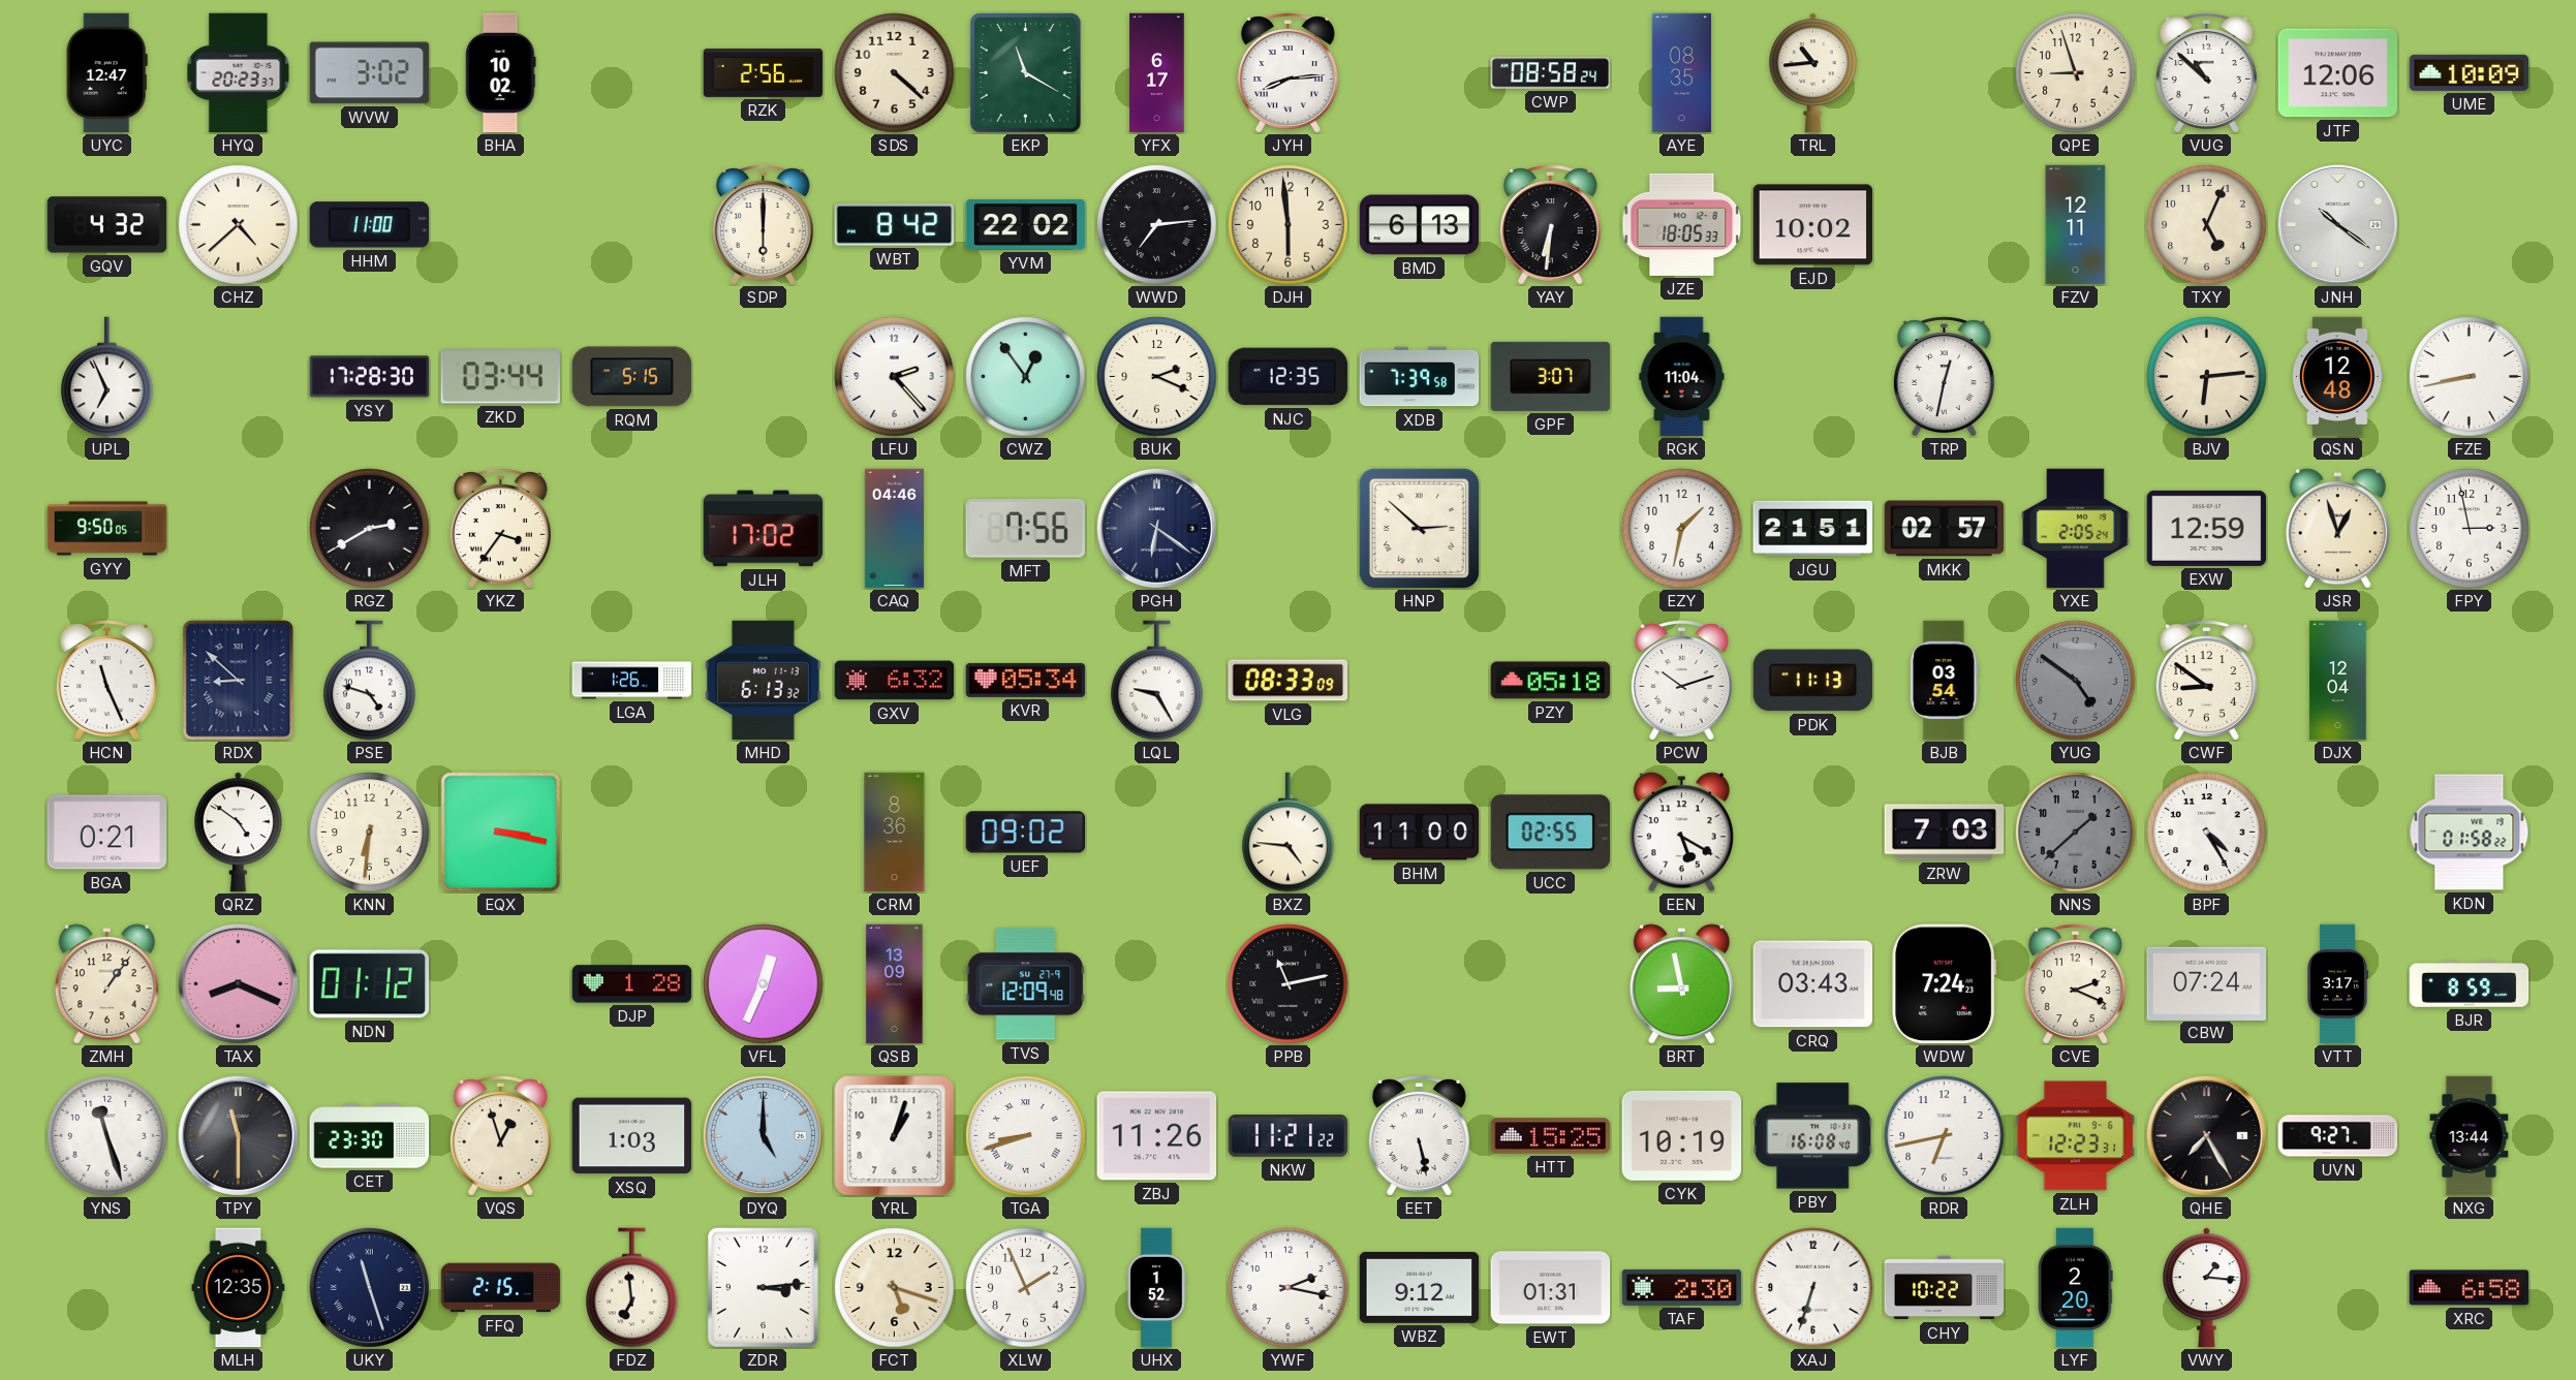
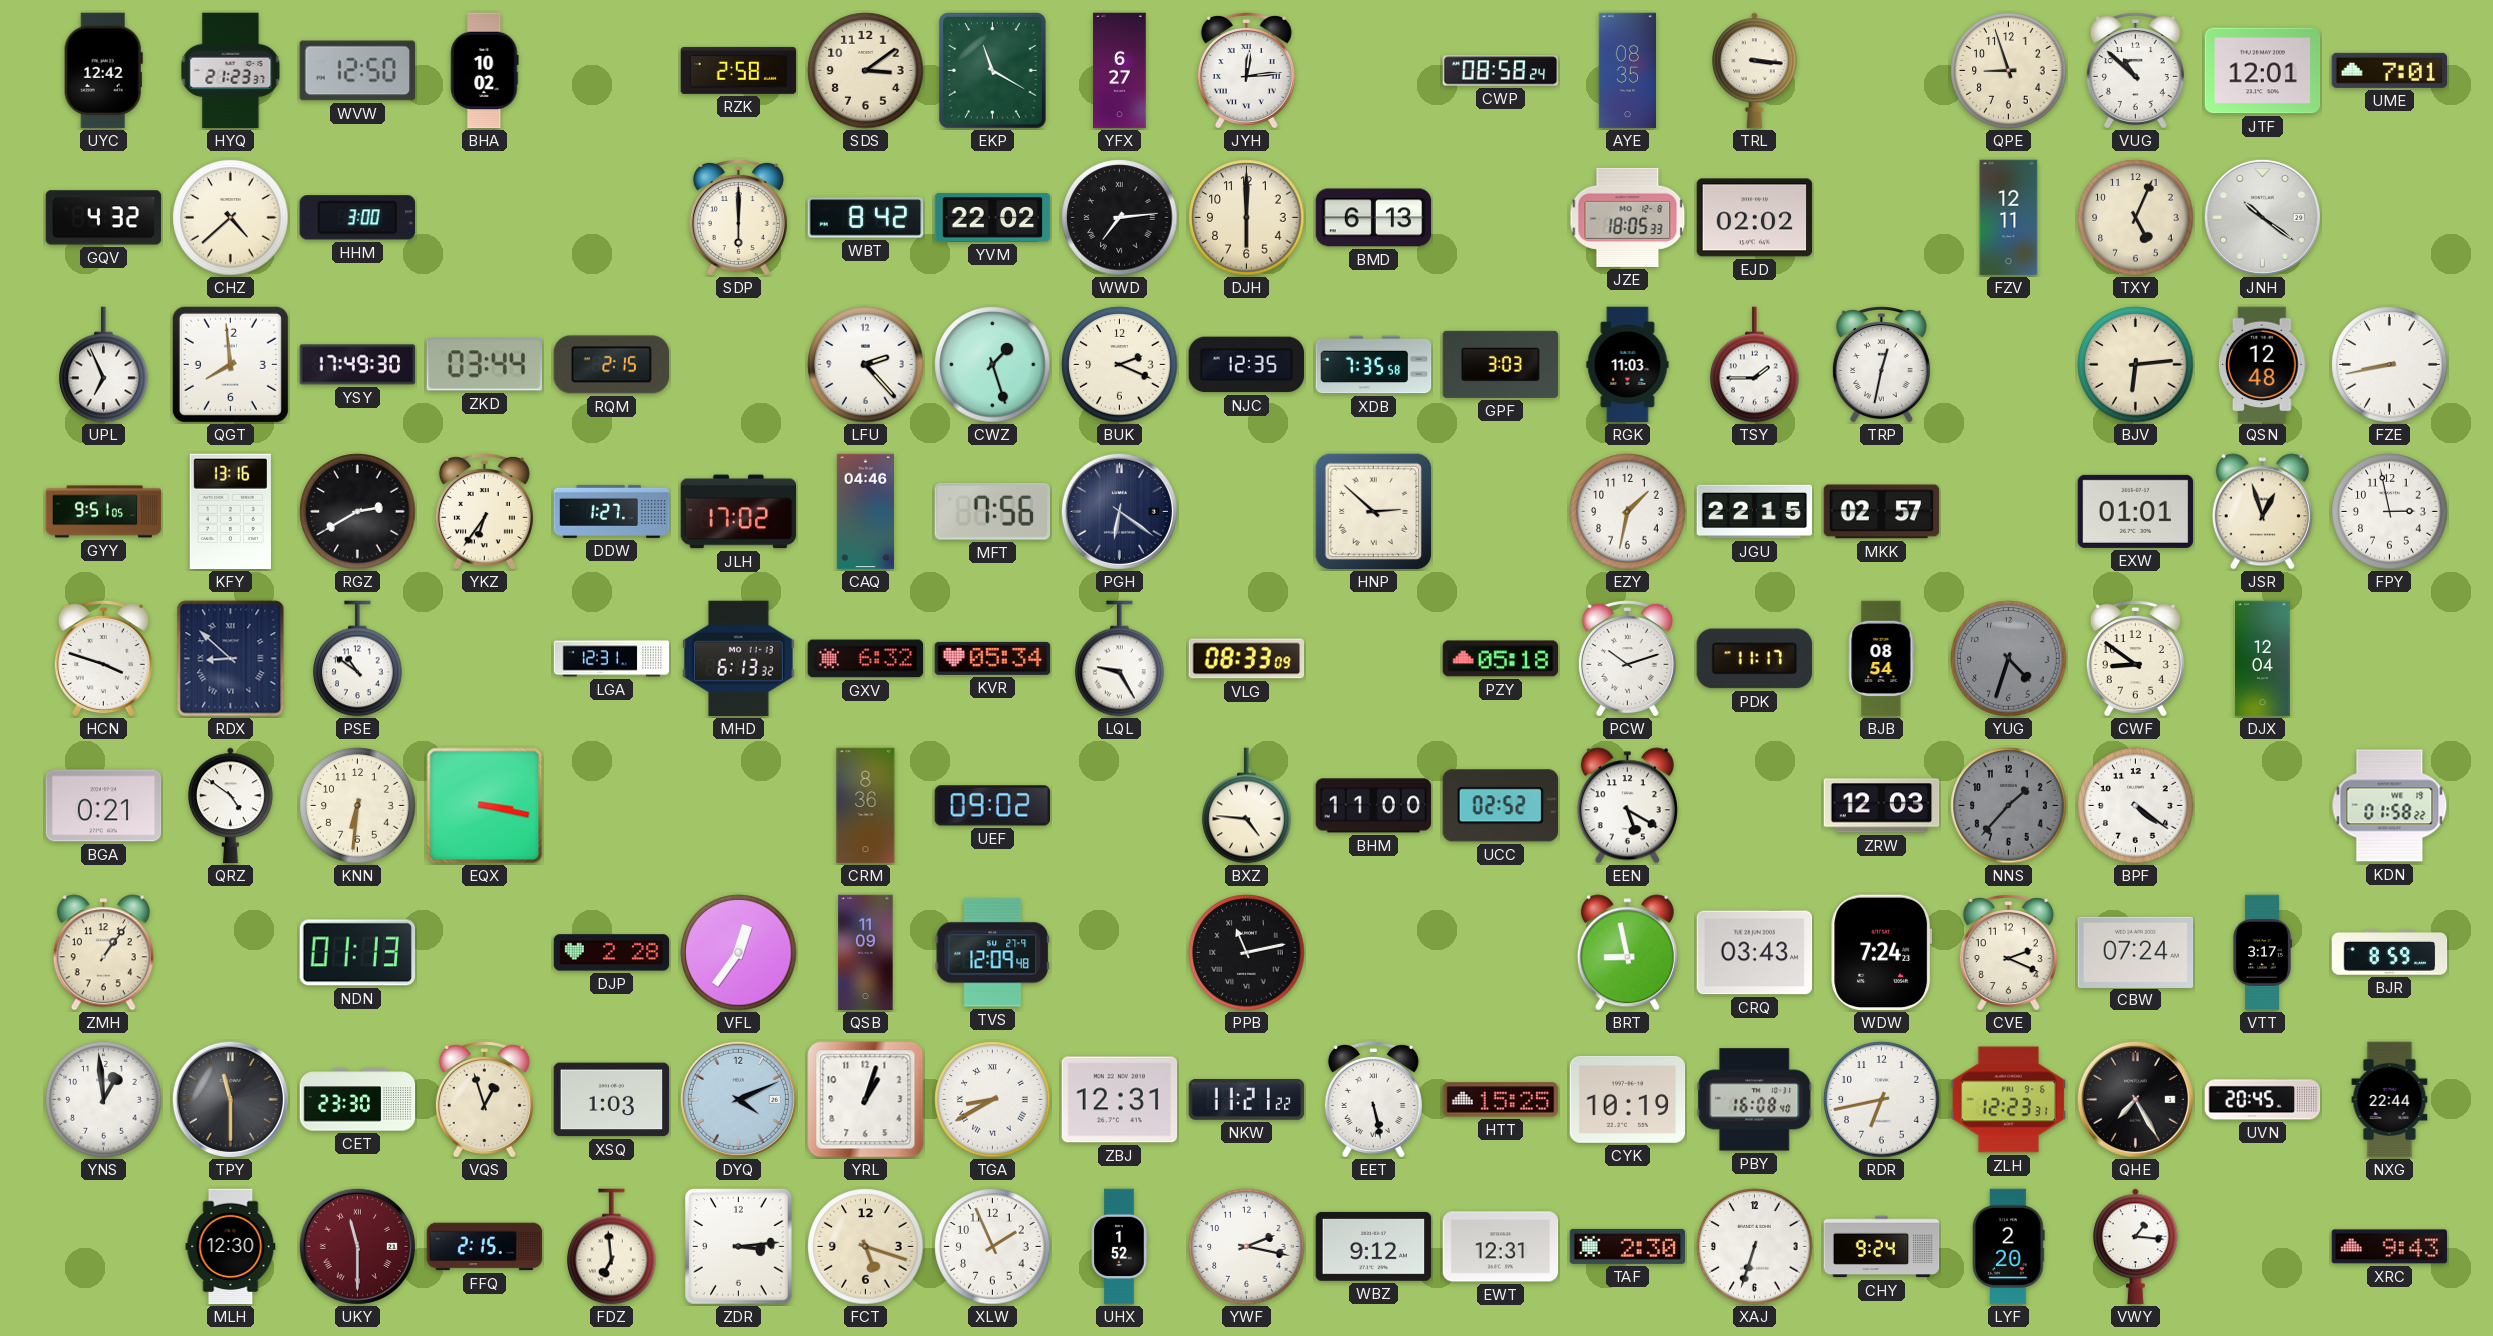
UYC: 12:47 -> 12:42 (103, 71)
HYQ: 20:23 -> 21:23 (231, 71)
WVW: 3:02 -> 12:50 (358, 71)
RZK: 2:56 -> 2:58 (739, 70)
SDS: 4:22 -> 3:09 (866, 71)
YFX: 6:17 -> 6:27 (1120, 71)
JYH: 8:14 -> 12:14 (1246, 71)
TRL: 10:44 -> 3:16 (1755, 71)
JTF: 12:06 -> 12:01 (2263, 71)
UME: 10:09 -> 7:01 (2390, 70)
HHM: 11:00 -> 3:00 (357, 218)
DJH: 5:59 -> 6:00 (1247, 218)
YAY: 6:31 -> none (1550, 225)
EJD: 10:02 -> 02:02 (1755, 218)
QGT: none -> 7:59 (230, 364)
YSY: 17:28 -> 17:49 (358, 365)
RQM: 5:15 -> 2:15 (612, 365)
CWZ: 12:54 -> 1:27 (993, 365)
XDB: 7:39 -> 7:35 (1374, 365)
GPF: 3:07 -> 3:03 (1501, 364)
RGK: 11:04 -> 11:03 (1628, 365)
TSY: none -> 1:45 (1755, 365)
GYY: 9:50 -> 9:51 (104, 512)
KFY: none -> 13:16 (230, 512)
YKZ: 3:36 -> 6:36 (484, 512)
DDW: none -> 1:27 (612, 511)
JGU: 21:51 -> 22:15 (1755, 512)
YXE: 2:05 -> none (2076, 529)
EXW: 12:59 -> 01:01 (2136, 511)
HCN: 11:26 -> 3:48 (103, 659)
PSE: 4:48 -> 10:51 (358, 659)
LGA: 1:26 -> 12:31 (612, 659)
PDK: 11:13 -> 11:17 (1755, 659)
BJB: 03:54 -> 08:54 (1882, 659)
YUG: 4:51 -> 4:33 (2009, 659)
UCC: 02:55 -> 02:52 (1500, 806)
ZRW: 7:03 -> 12:03 (1882, 806)
NNS: 1:38 -> 1:37 (2009, 806)
BPF: 4:25 -> 4:21 (2136, 806)
TAX: 8:19 -> none (238, 983)
NDN: 01:12 -> 01:13 (358, 953)
DJP: 1:28 -> 2:28 (612, 953)
VFL: 12:34 -> 12:36 (739, 953)
QSB: 13:09 -> 11:09 (866, 953)
YNS: 11:27 -> 12:59 (104, 1100)
DYQ: 5:00 -> 4:11 (738, 1099)
TGA: 8:42 -> 8:40 (993, 1100)
ZBJ: 11:26 -> 12:31 (1120, 1100)
UVN: 9:27 -> 20:45 (2263, 1100)
NXG: 13:44 -> 22:44 (2390, 1100)
MLH: 12:35 -> 12:30 (231, 1247)
UKY: 11:27 -> 11:30 (357, 1246)
UKY dial: navy -> burgundy (357, 1246)
EWT: 01:31 -> 12:31 (1501, 1247)
CHY: 10:22 -> 9:24 (1882, 1247)
XRC: 6:58 -> 9:43 (2390, 1247)
